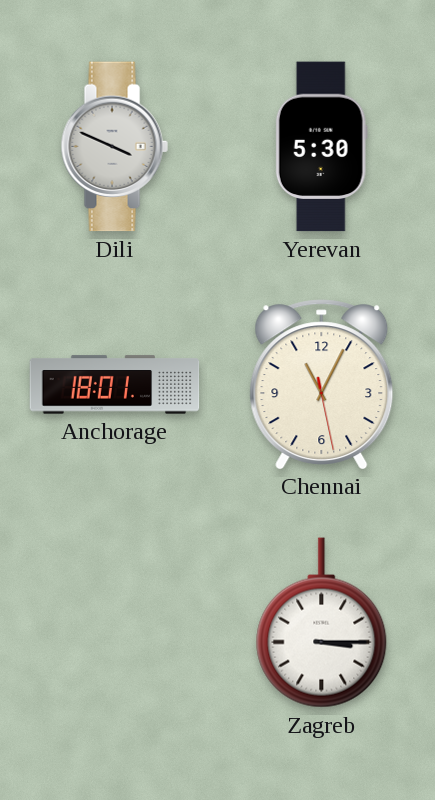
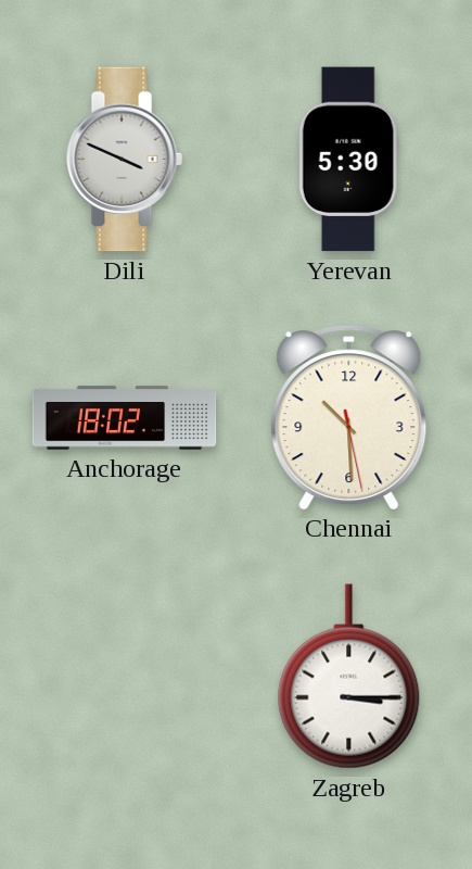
Anchorage: 18:01 -> 18:02 (125, 418)
Chennai: 11:04 -> 10:29 (349, 417)
